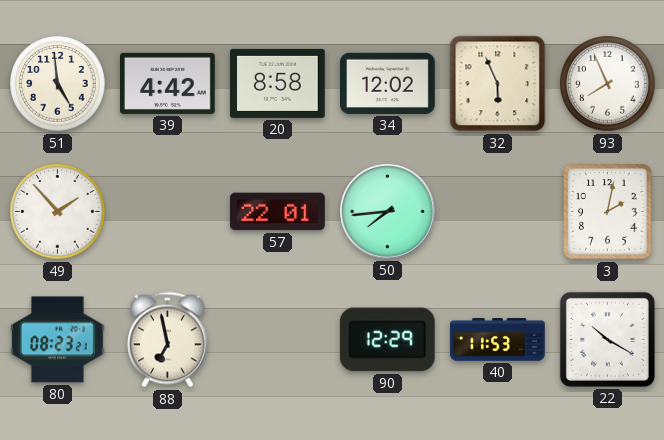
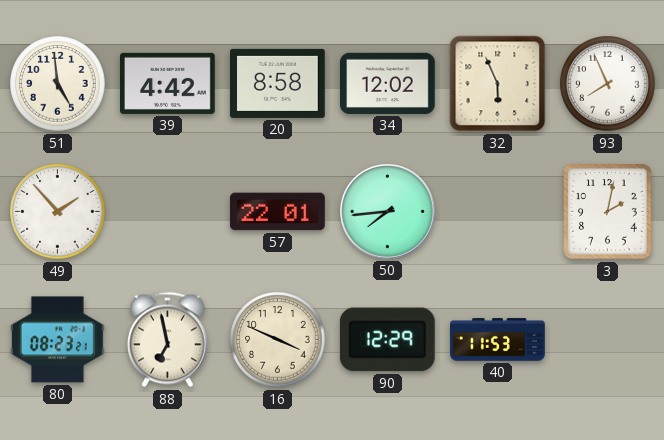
16: none -> 3:49 (278, 340)
22: 10:20 -> none (607, 339)
